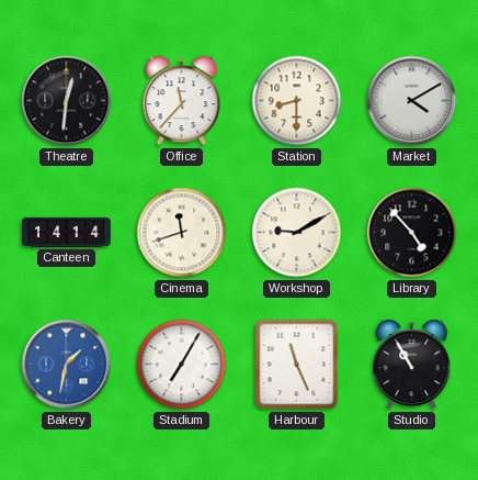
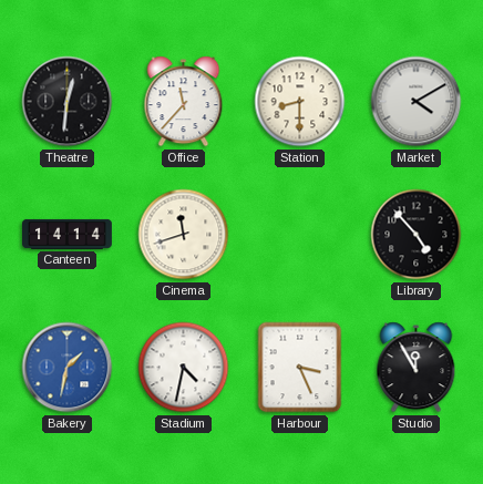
Workshop: 9:10 -> none (297, 233)
Stadium: 7:05 -> 4:32 (184, 368)
Harbour: 11:26 -> 3:26 (300, 368)
Studio: 10:55 -> 11:55 (417, 368)
